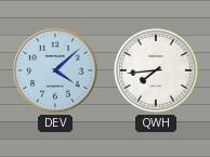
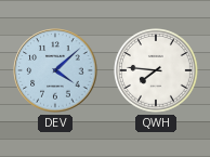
QWH: 7:44 -> 7:46 (157, 71)
